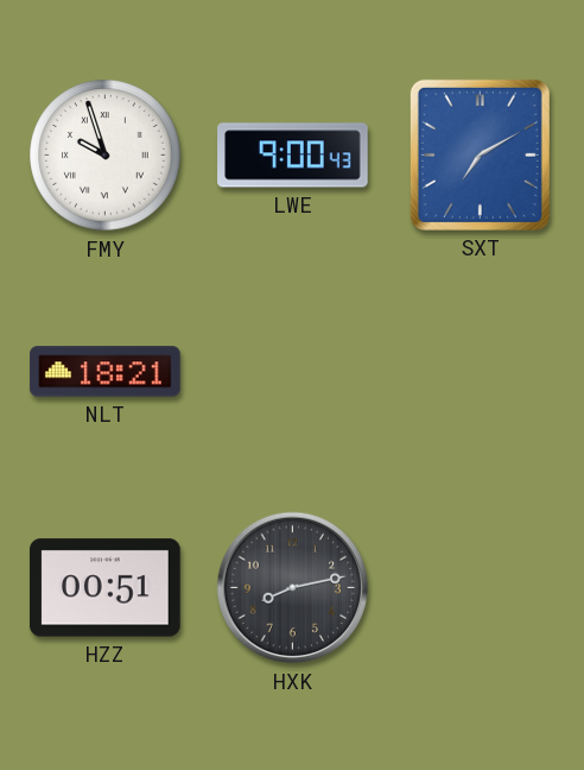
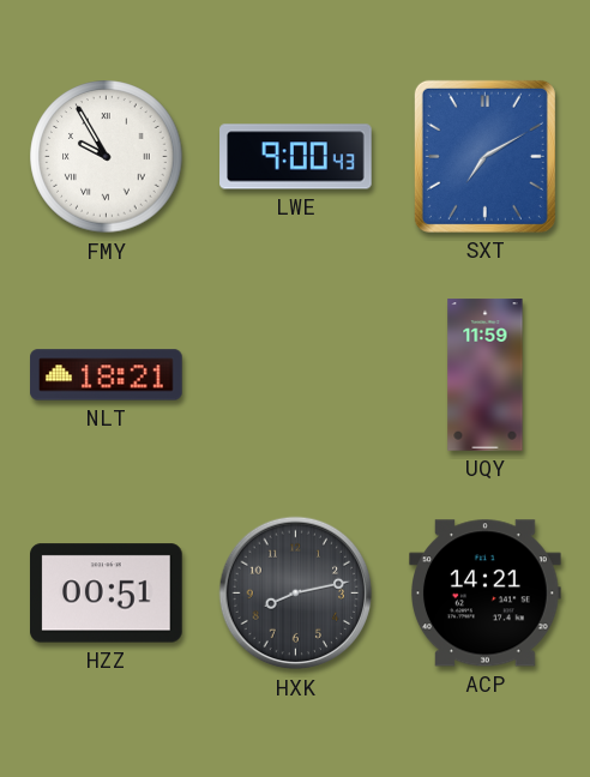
FMY: 9:57 -> 9:55 (107, 157)
UQY: none -> 11:59 (486, 375)
ACP: none -> 14:21 (486, 594)
